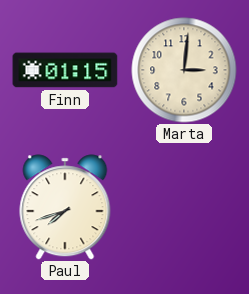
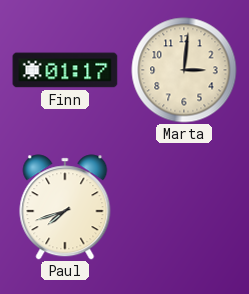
Finn: 01:15 -> 01:17 (65, 70)
